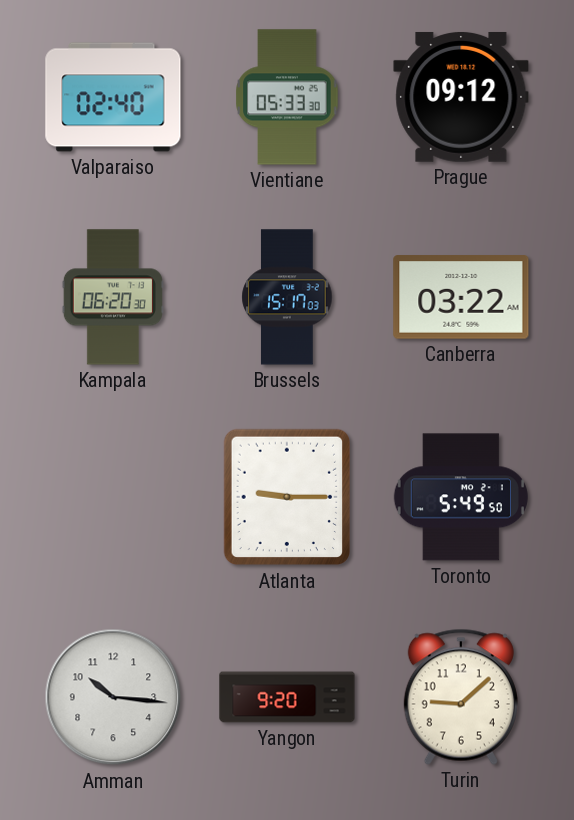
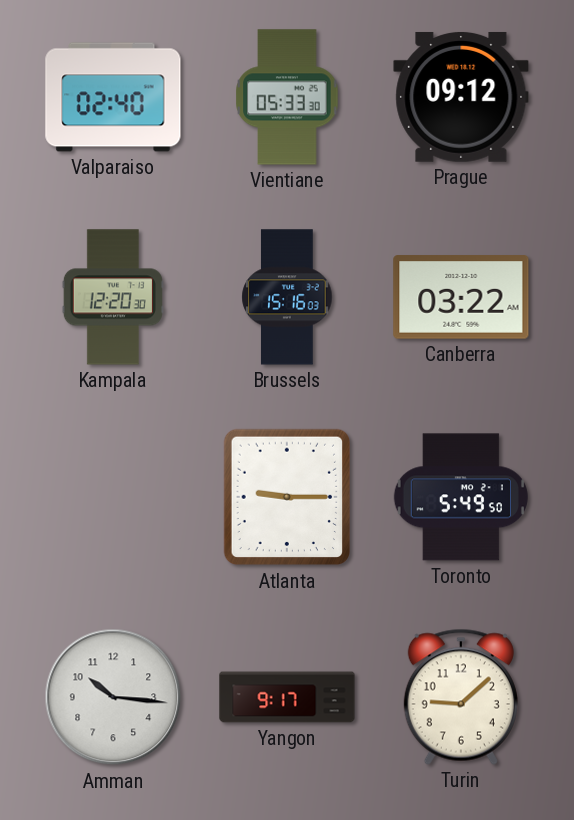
Kampala: 06:20 -> 12:20 (113, 297)
Brussels: 15:17 -> 15:16 (287, 297)
Yangon: 9:20 -> 9:17 (287, 697)
